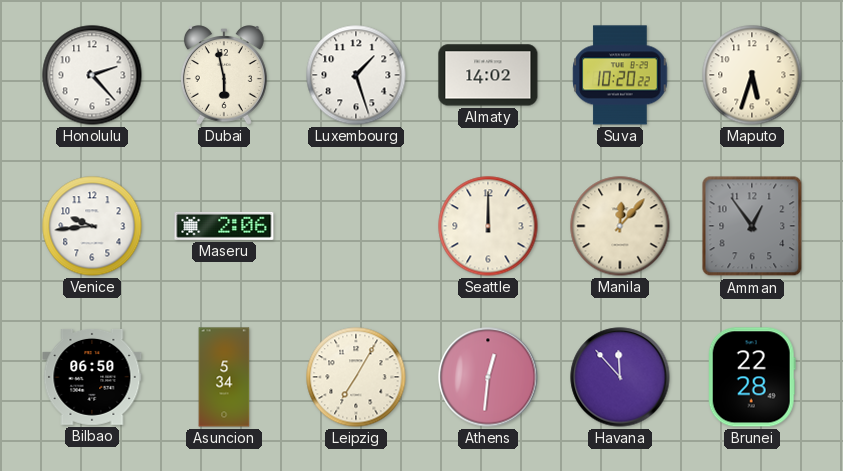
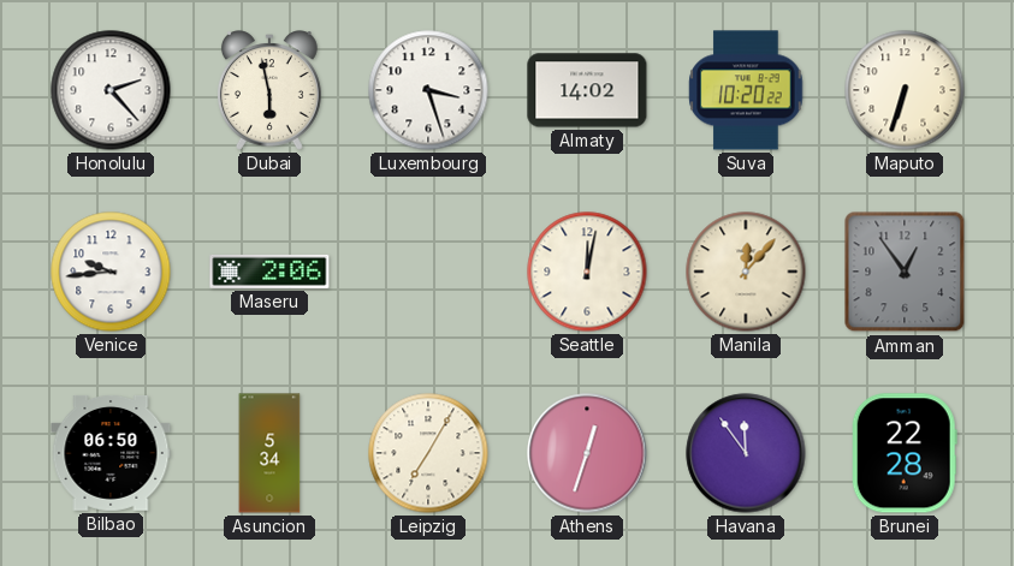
Luxembourg: 1:27 -> 3:27 (428, 90)
Maputo: 5:33 -> 6:33 (905, 90)
Seattle: 12:00 -> 12:02 (587, 272)
Athens: 12:31 -> 12:33 (587, 453)
Havana: 11:53 -> 11:54 (746, 453)
